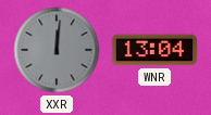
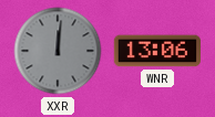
WNR: 13:04 -> 13:06 (156, 51)
